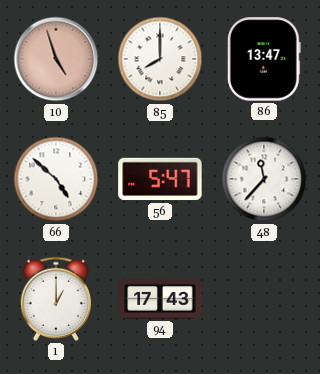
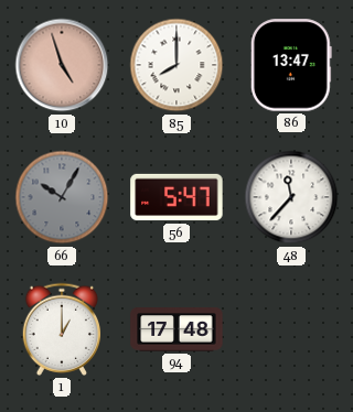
66: 4:52 -> 10:05 (62, 197)
66 dial: white -> grey (62, 197)
94: 17:43 -> 17:48 (176, 329)
